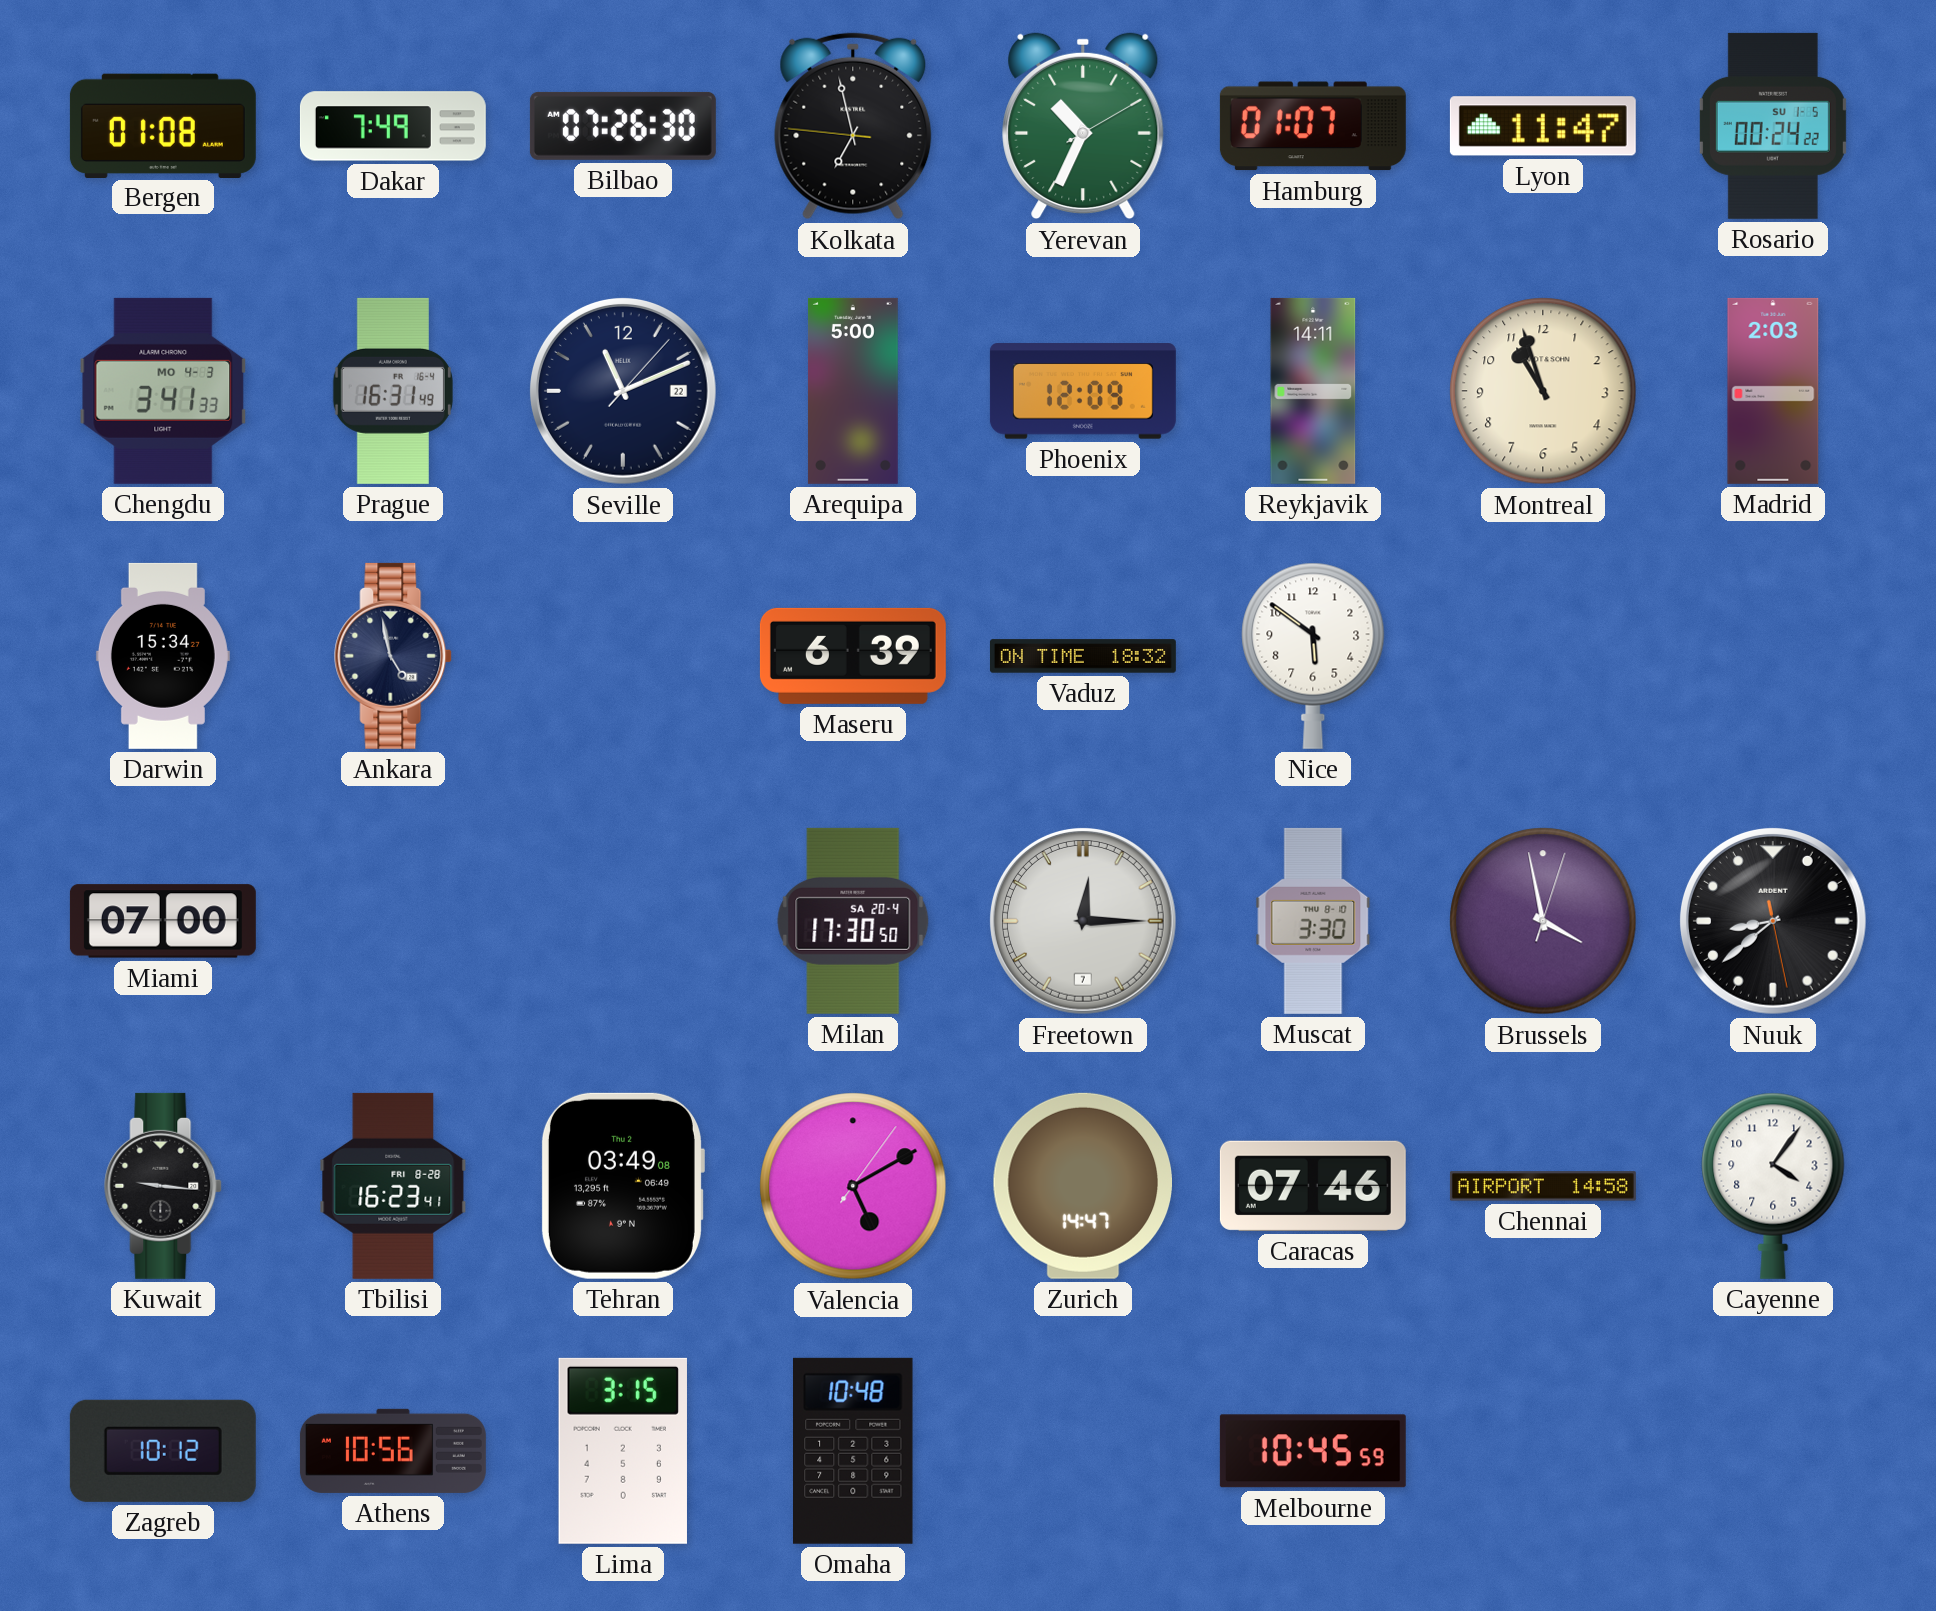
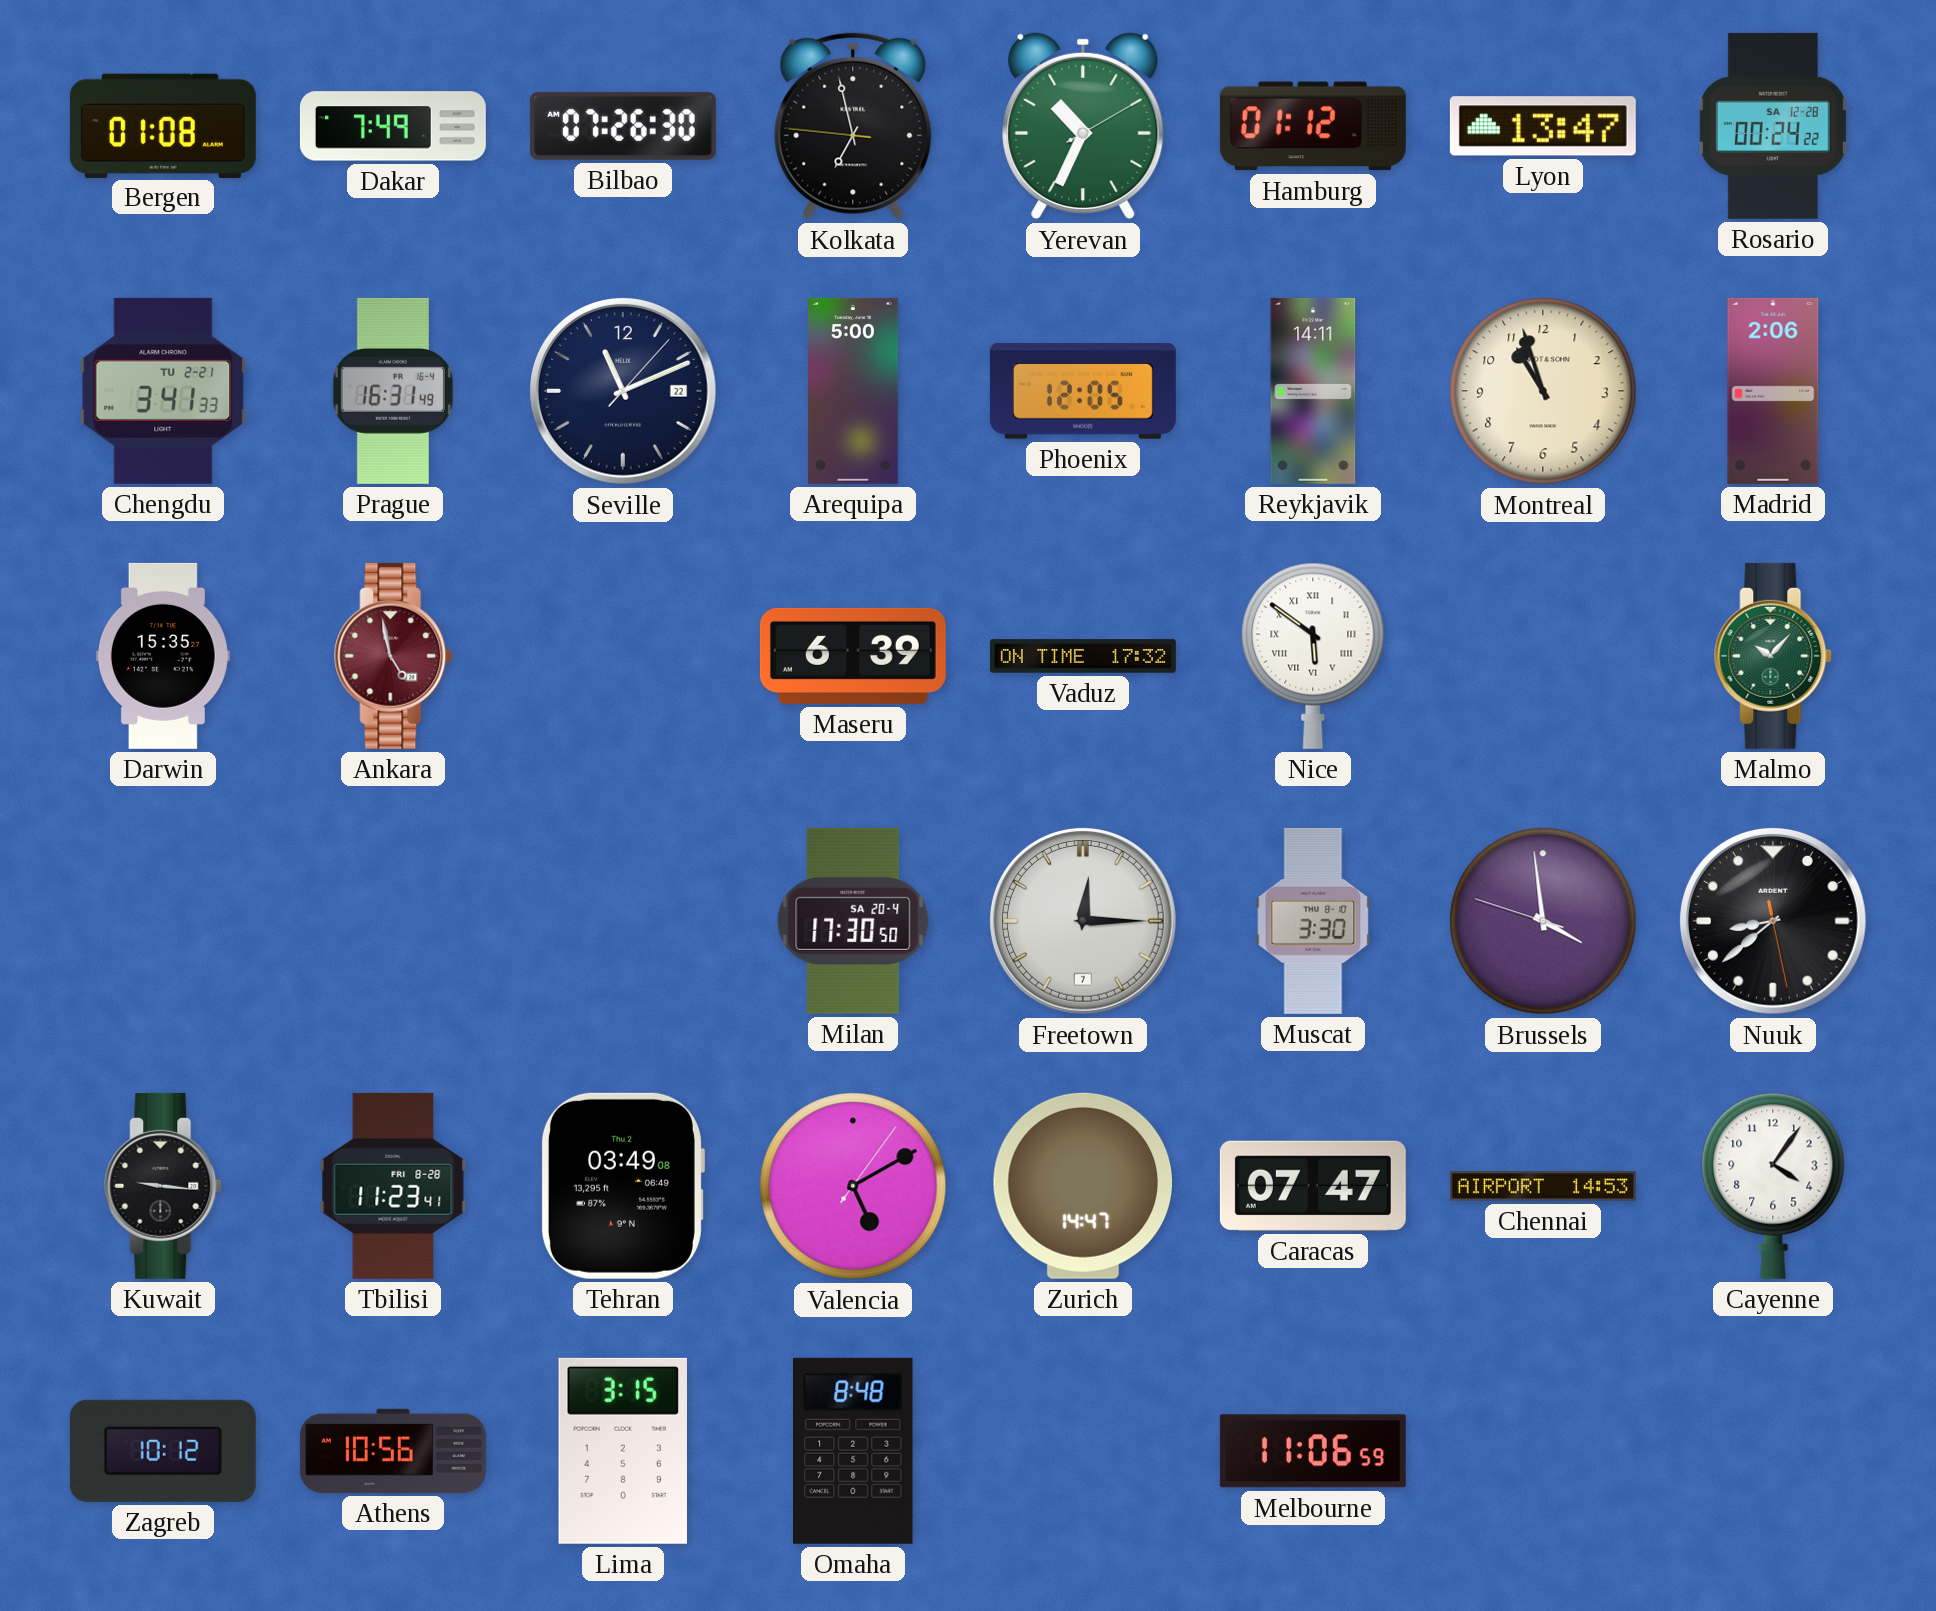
Hamburg: 01:07 -> 01:12 (1313, 126)
Lyon: 11:47 -> 13:47 (1543, 126)
Rosario date: SU 1-5 -> SA 12-28 (1773, 126)
Chengdu date: MO 4-3 -> TU 2-21 (163, 391)
Phoenix: 12:09 -> 12:05 (1083, 391)
Madrid: 2:03 -> 2:06 (1773, 391)
Darwin: 15:34 -> 15:35 (163, 656)
Ankara dial: navy -> burgundy (394, 656)
Vaduz: 18:32 -> 17:32 (1083, 656)
Nice numerals: Arabic -> Roman (1313, 656)
Malmo: none -> 10:07 (1774, 656)
Miami: 07:00 -> none (163, 921)
Brussels: 3:58:03 -> 3:58:48 (1543, 921)
Tbilisi: 16:23 -> 11:23 (393, 1186)
Caracas: 07:46 -> 07:47 (1313, 1186)
Chennai: 14:58 -> 14:53 (1543, 1186)
Omaha: 10:48 -> 8:48 (854, 1451)
Melbourne: 10:45 -> 11:06 (1313, 1451)
